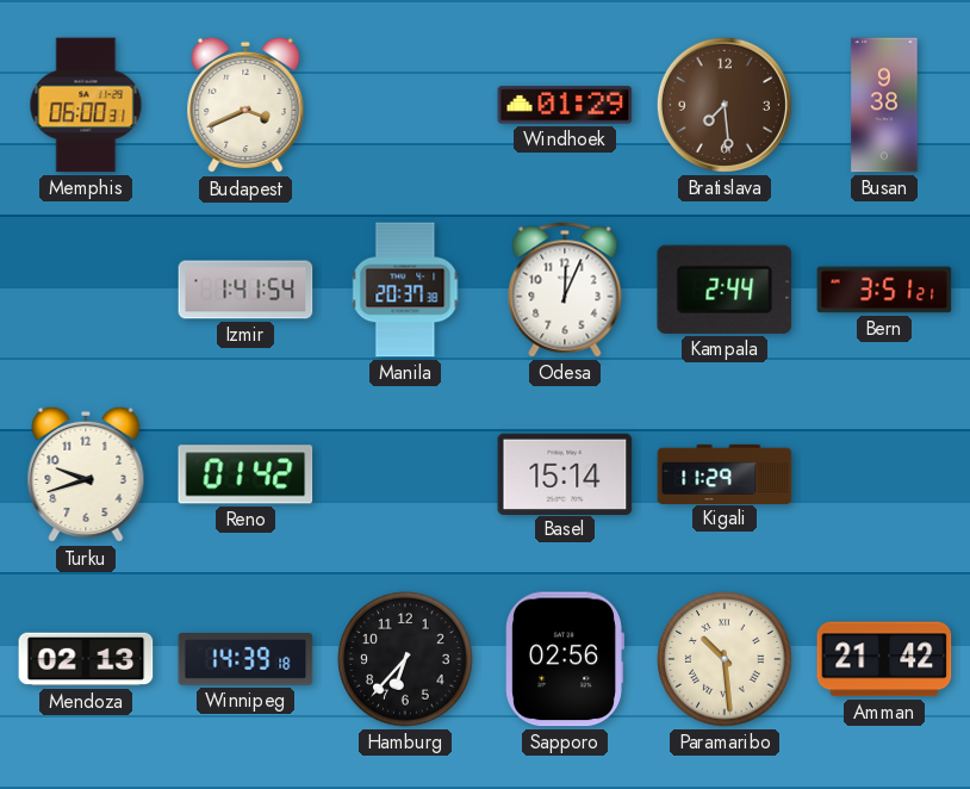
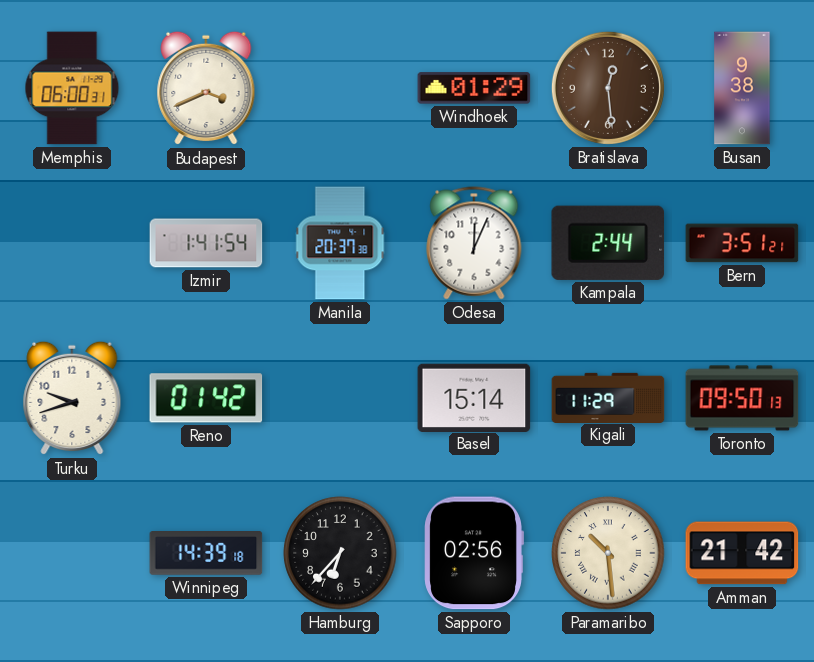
Bratislava: 7:29 -> 12:29 (608, 88)
Toronto: none -> 09:50 (742, 398)
Mendoza: 02:13 -> none (86, 659)
